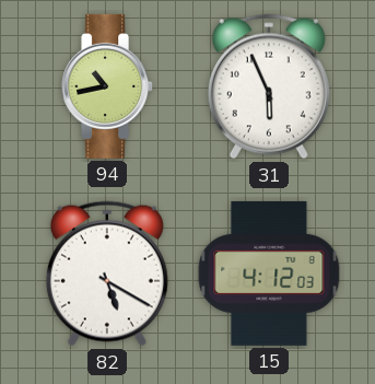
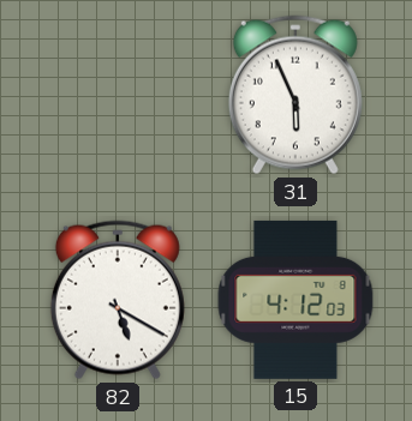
94: 10:43 -> none (107, 86)
